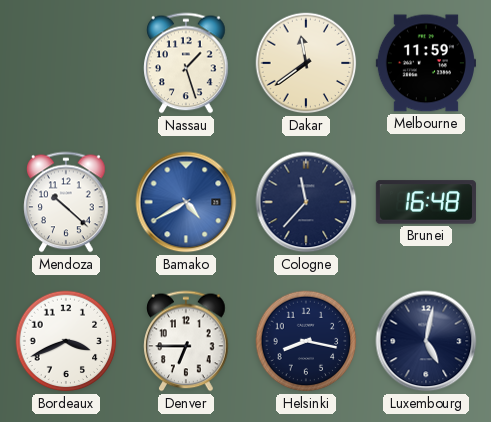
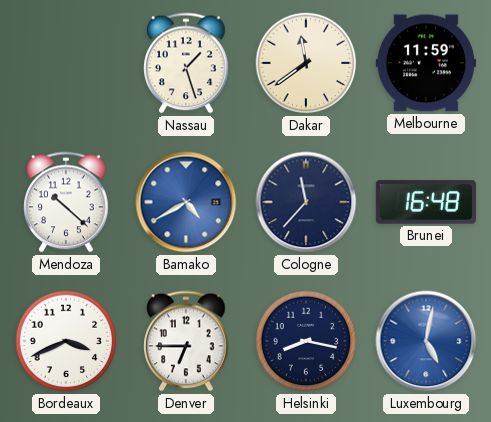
Luxembourg dial: navy -> blue (426, 341)
